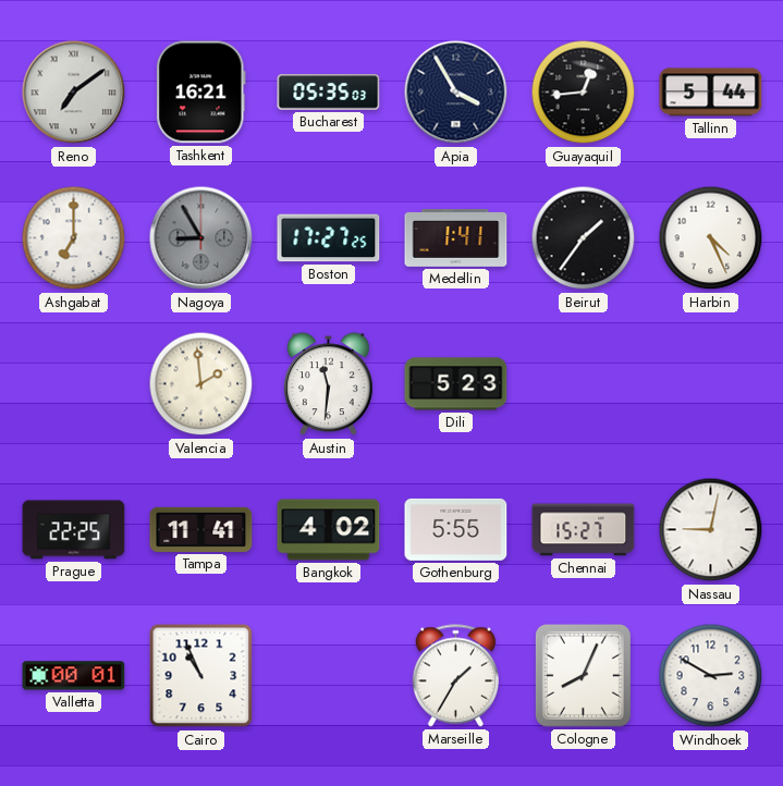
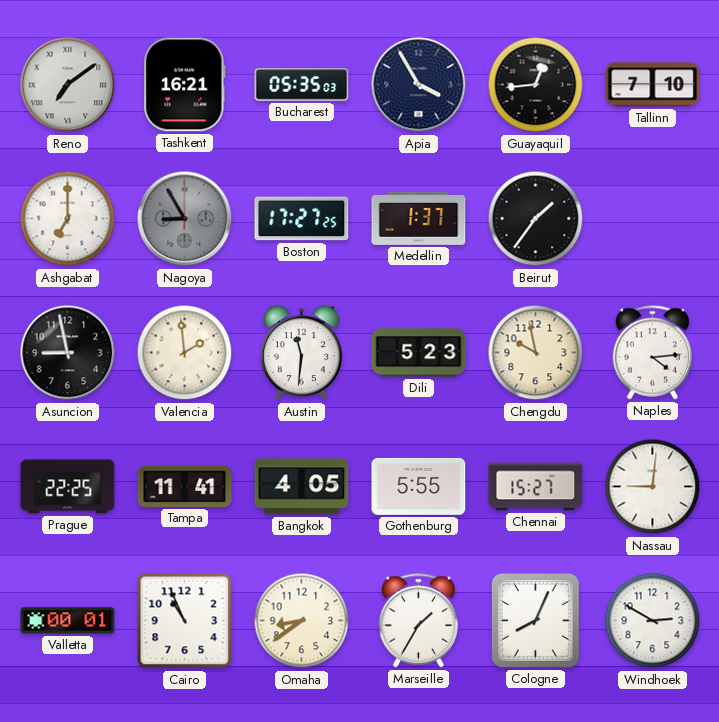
Tallinn: 5:44 -> 7:10 (653, 85)
Medellin: 1:41 -> 1:37 (419, 219)
Harbin: 4:26 -> none (711, 238)
Asuncion: none -> 8:58 (68, 353)
Chengdu: none -> 9:58 (536, 353)
Naples: none -> 4:14 (653, 353)
Bangkok: 4:02 -> 4:05 (302, 487)
Nassau: 9:02 -> 9:01 (653, 487)
Omaha: none -> 8:39 (302, 621)
